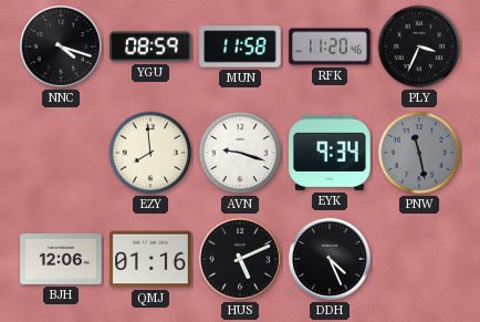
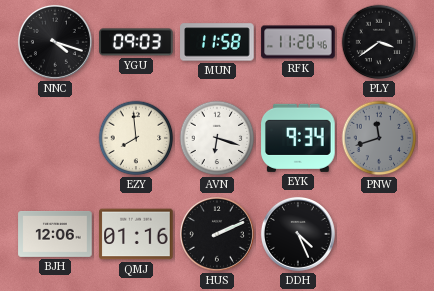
YGU: 08:59 -> 09:03 (136, 42)
PLY: 3:34 -> 3:39 (379, 42)
AVN: 9:18 -> 6:18 (217, 138)
PNW: 11:28 -> 11:42 (379, 138)
HUS: 5:11 -> 2:11 (217, 234)
